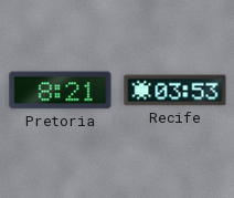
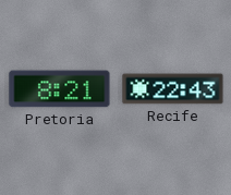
Recife: 03:53 -> 22:43 (173, 89)
